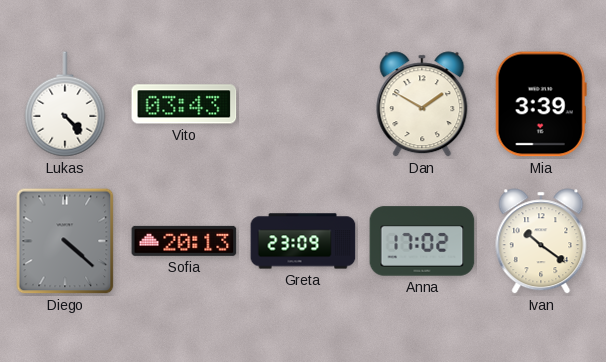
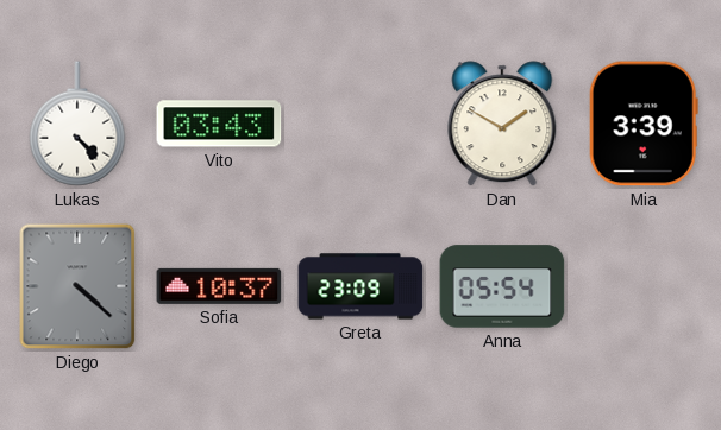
Sofia: 20:13 -> 10:37 (219, 286)
Anna: 17:02 -> 05:54 (502, 286)
Ivan: 10:21 -> none (541, 241)
